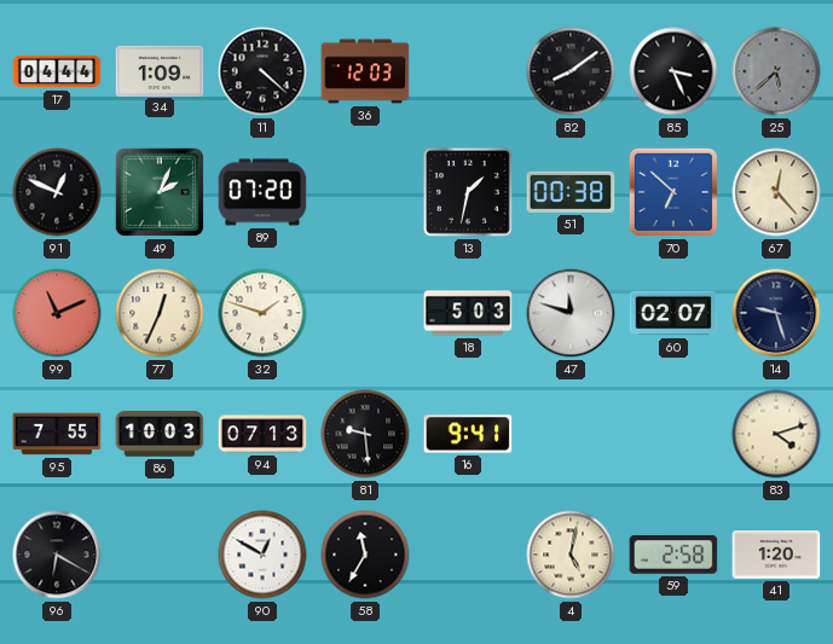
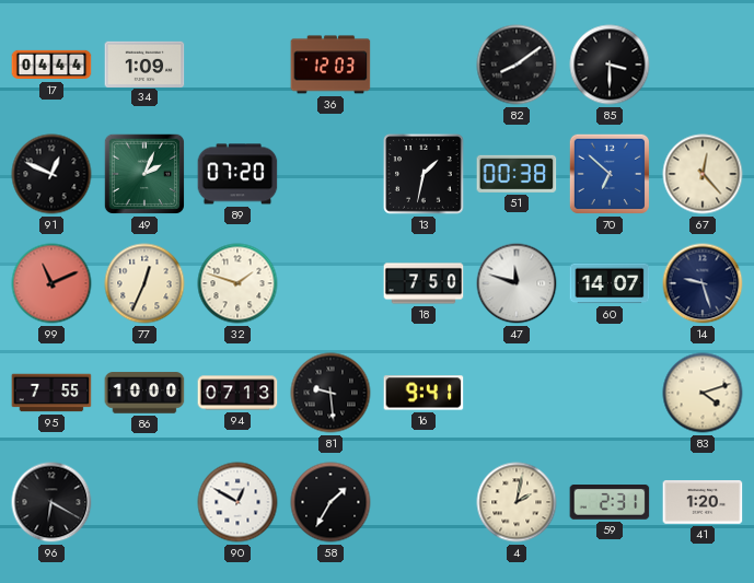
11: 4:22 -> none (262, 71)
85: 3:26 -> 3:30 (610, 65)
25: 5:38 -> none (776, 71)
18: 5:03 -> 7:50 (424, 283)
60: 02:07 -> 14:07 (610, 283)
86: 10:03 -> 10:00 (144, 393)
58: 11:35 -> 1:35 (330, 502)
4: 5:02 -> 2:02 (517, 502)
59: 2:58 -> 2:31 (610, 503)
